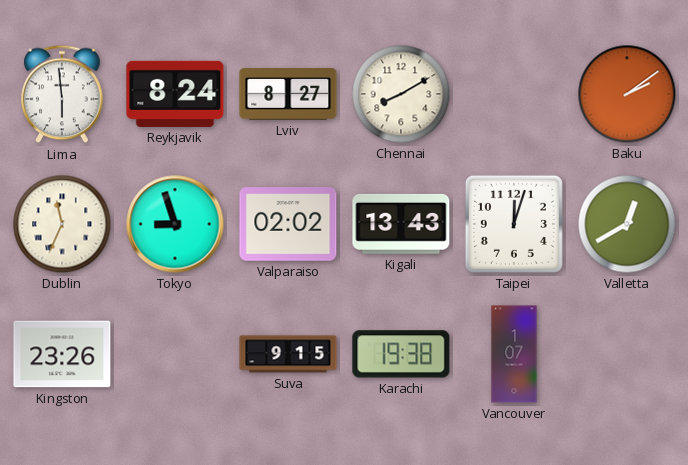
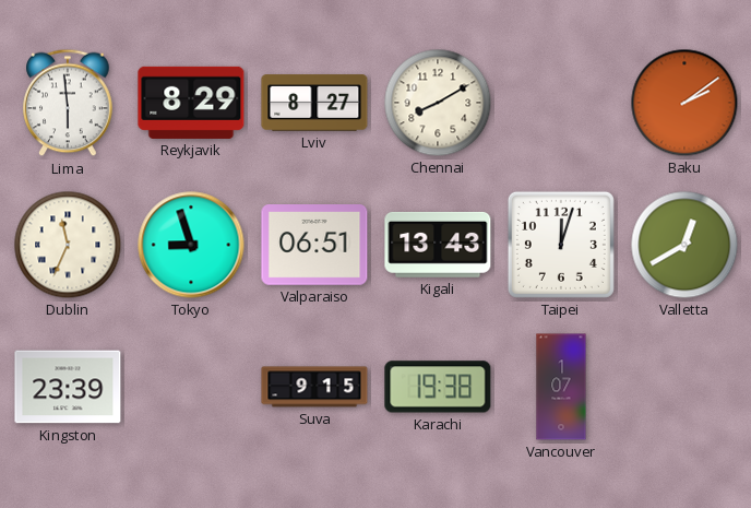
Reykjavik: 8:24 -> 8:29 (191, 103)
Valparaiso: 02:02 -> 06:51 (314, 246)
Kingston: 23:26 -> 23:39 (68, 387)
